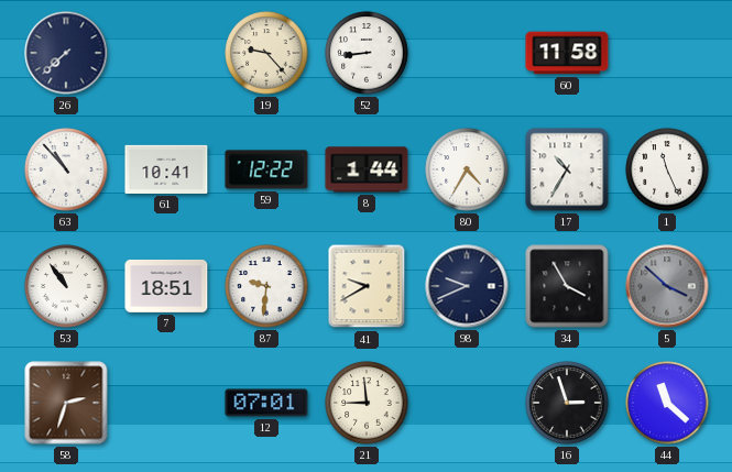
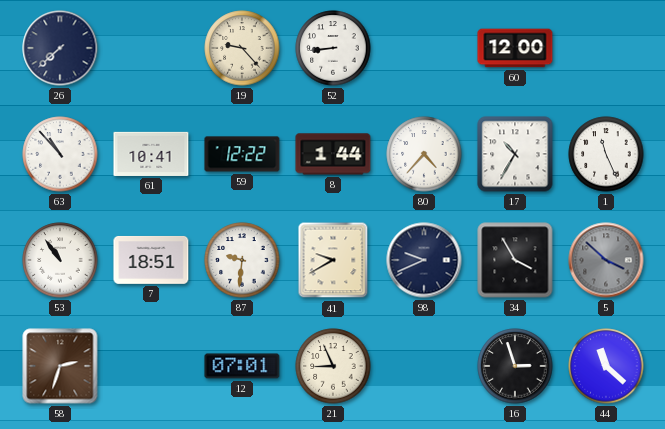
60: 11:58 -> 12:00 (515, 48)
80: 4:35 -> 4:37 (424, 154)
21: 8:59 -> 8:56 (333, 366)
